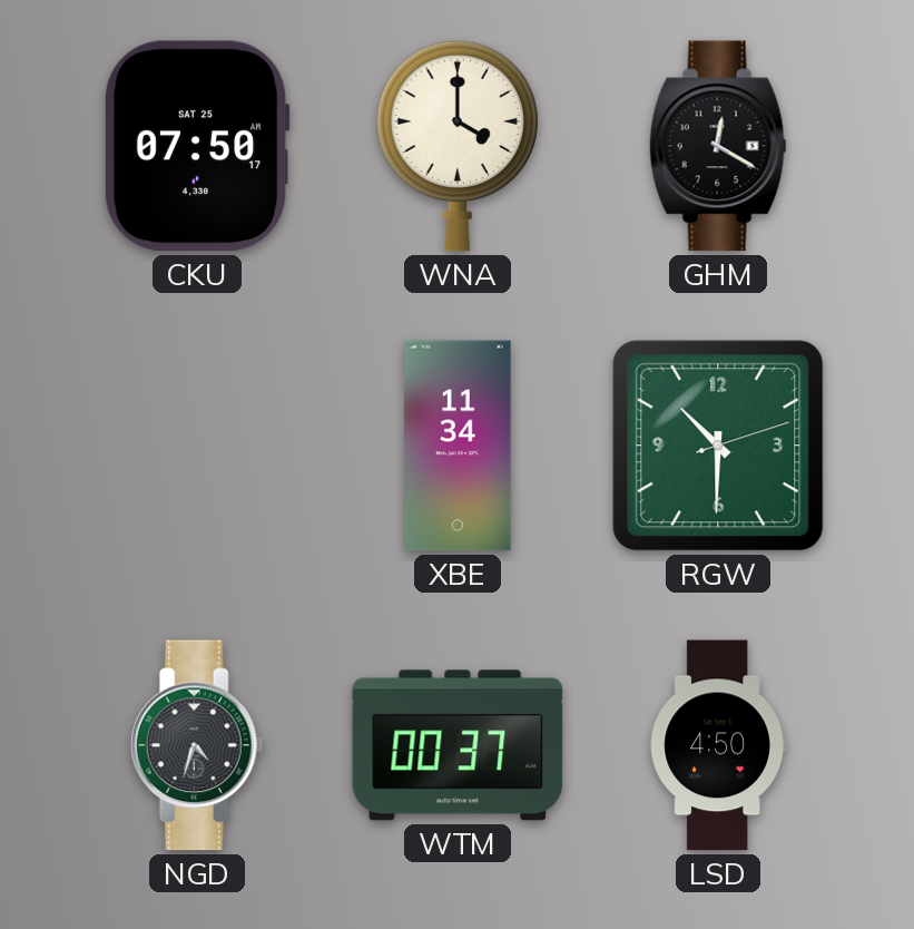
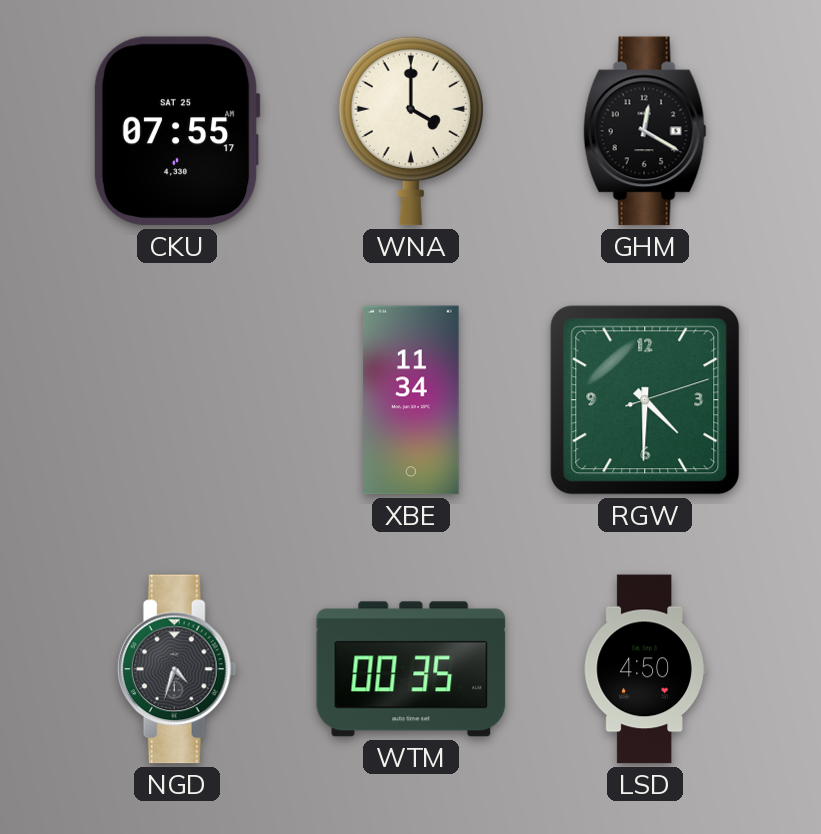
CKU: 07:50 -> 07:55 (177, 131)
RGW: 10:30 -> 4:30 (645, 400)
WTM: 00:37 -> 00:35 (411, 669)
